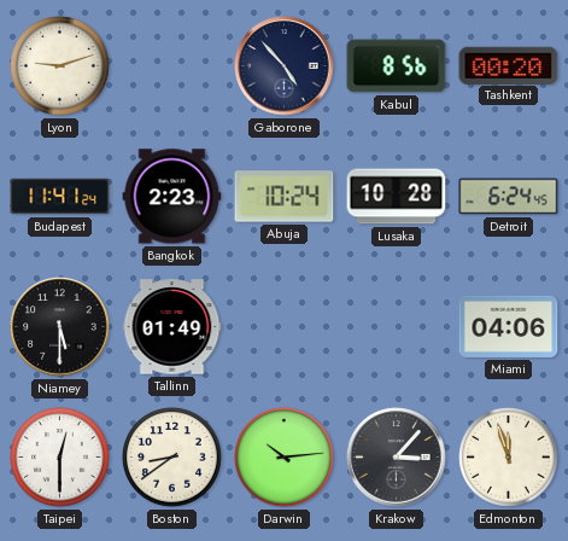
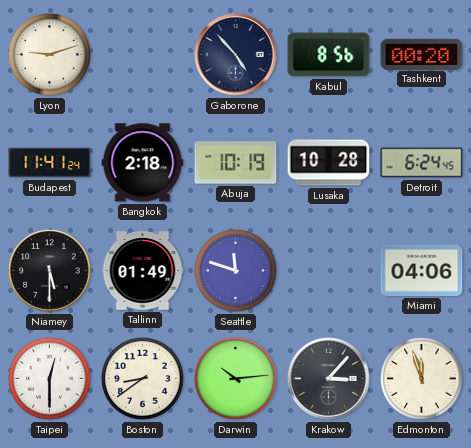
Bangkok: 2:23 -> 2:18 (143, 163)
Abuja: 10:24 -> 10:19 (236, 163)
Seattle: none -> 11:48 (236, 271)
